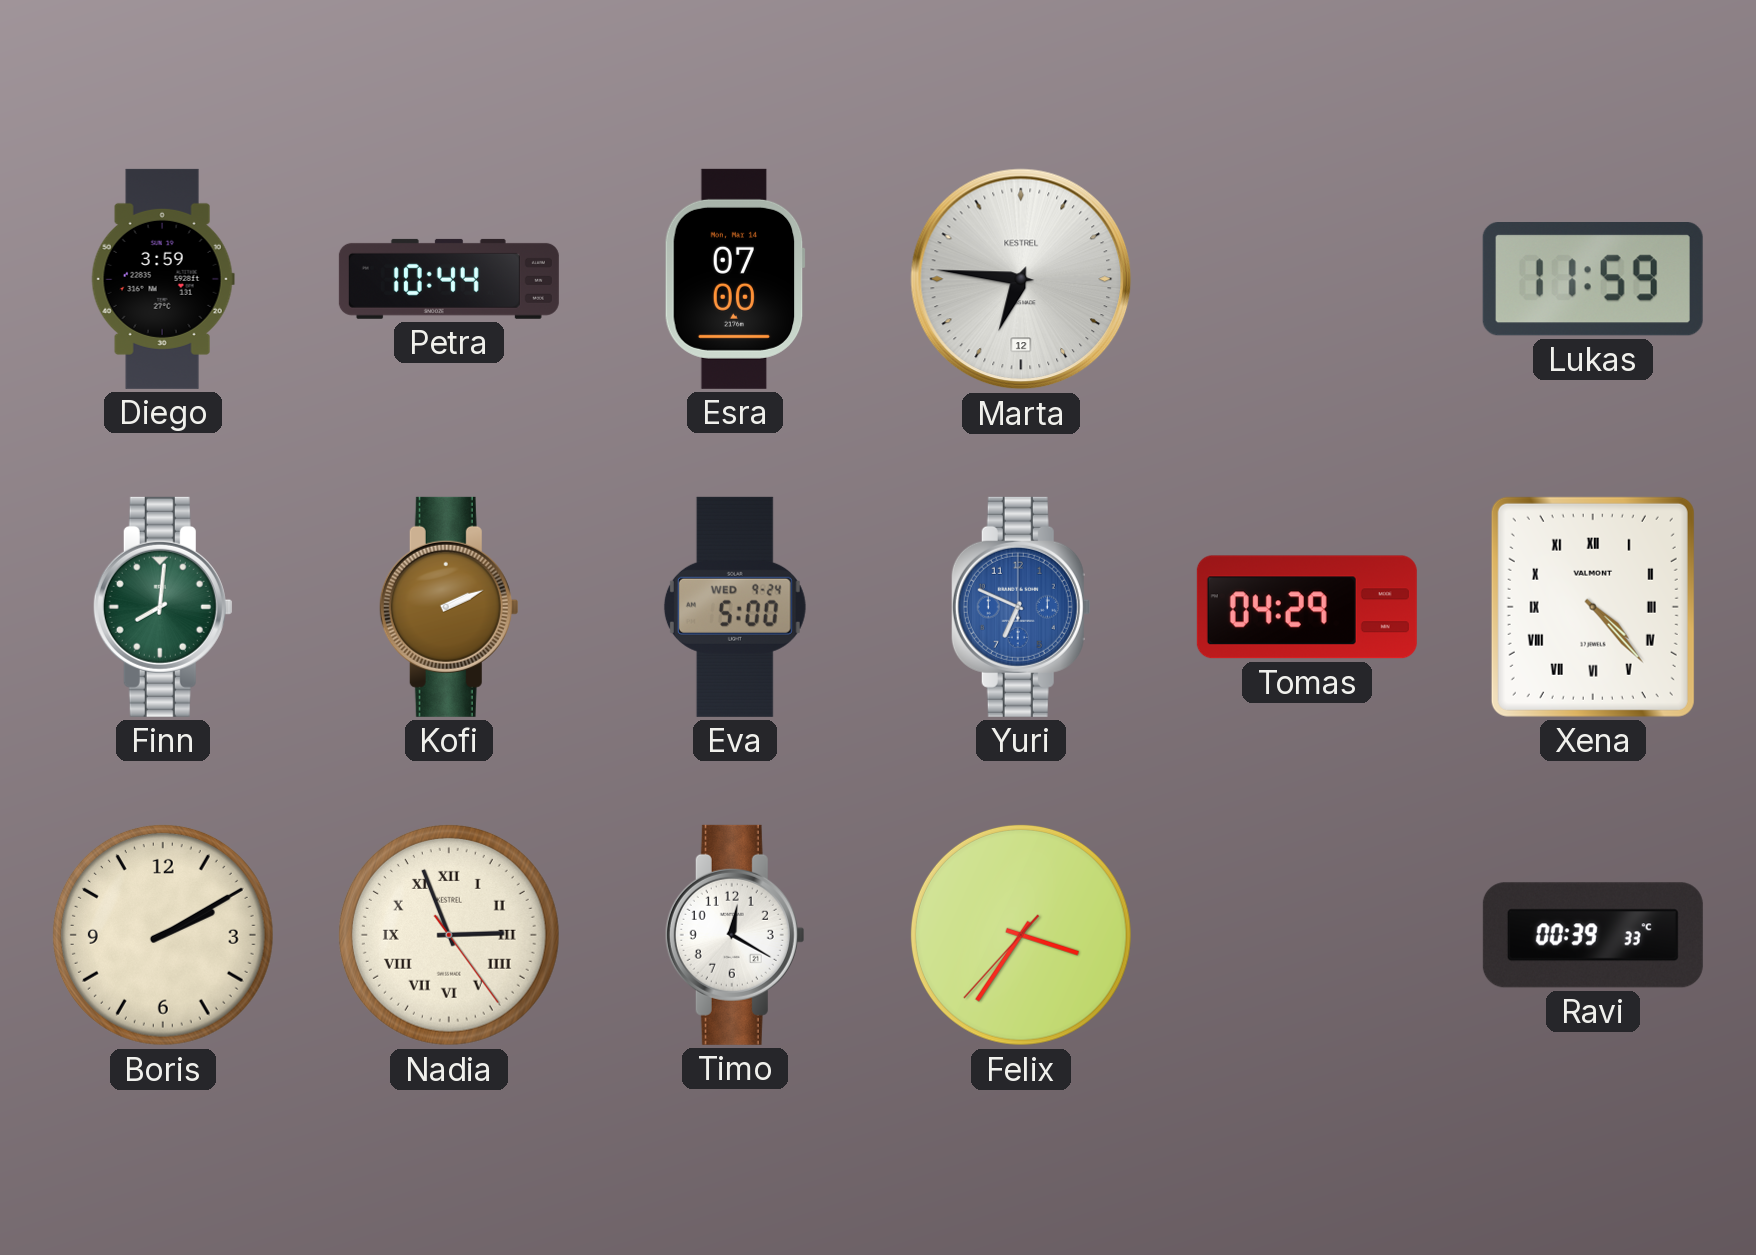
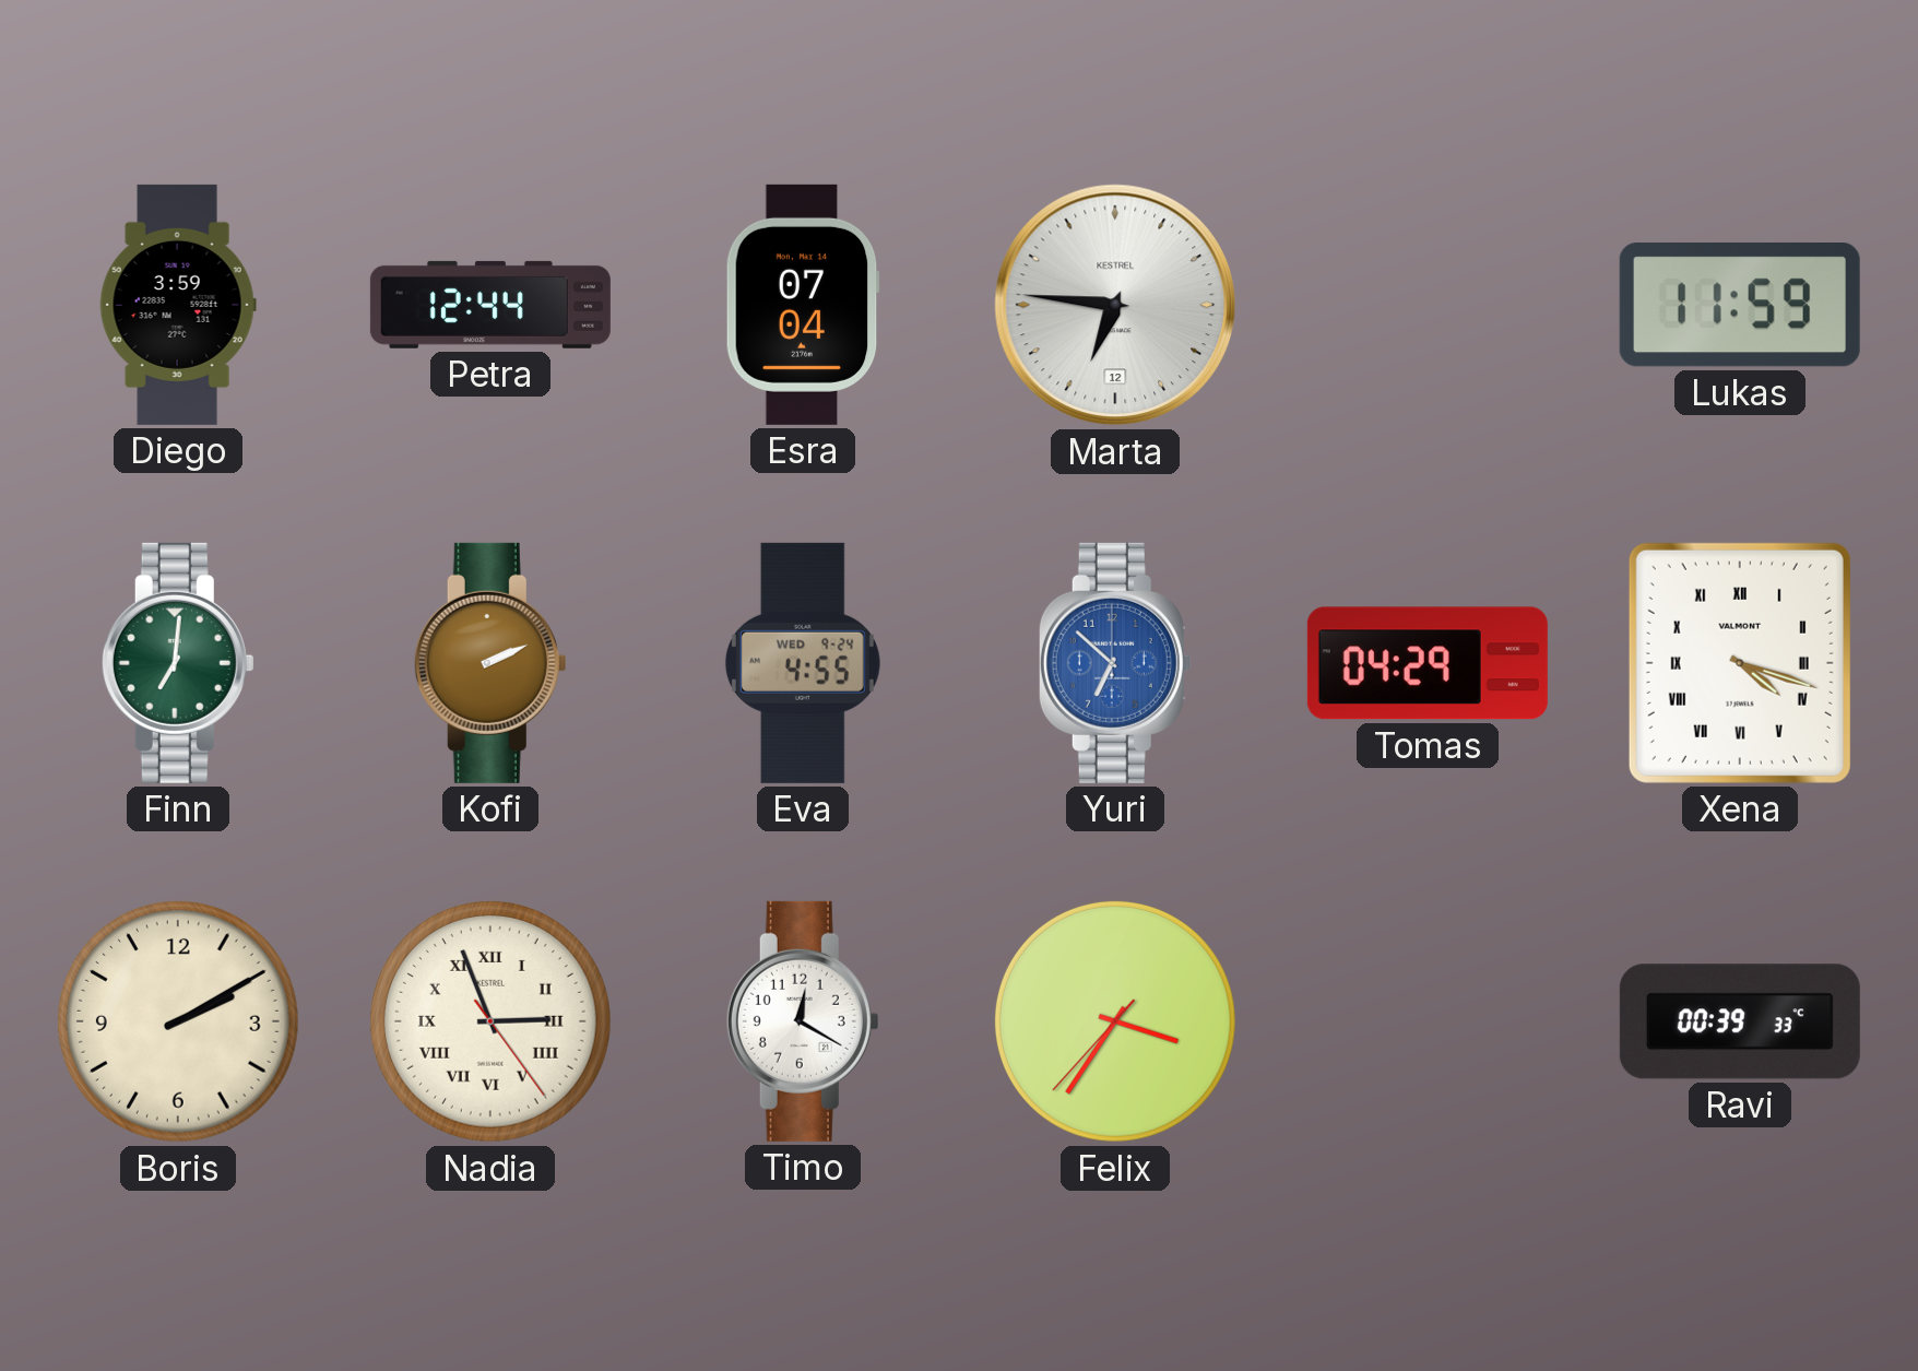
Petra: 10:44 -> 12:44 (490, 305)
Esra: 07:00 -> 07:04 (803, 305)
Finn: 8:01 -> 7:01 (178, 663)
Eva: 5:00 -> 4:55 (803, 663)
Yuri: 6:49 -> 6:52 (1115, 663)
Xena: 4:23 -> 4:18 (1740, 663)
